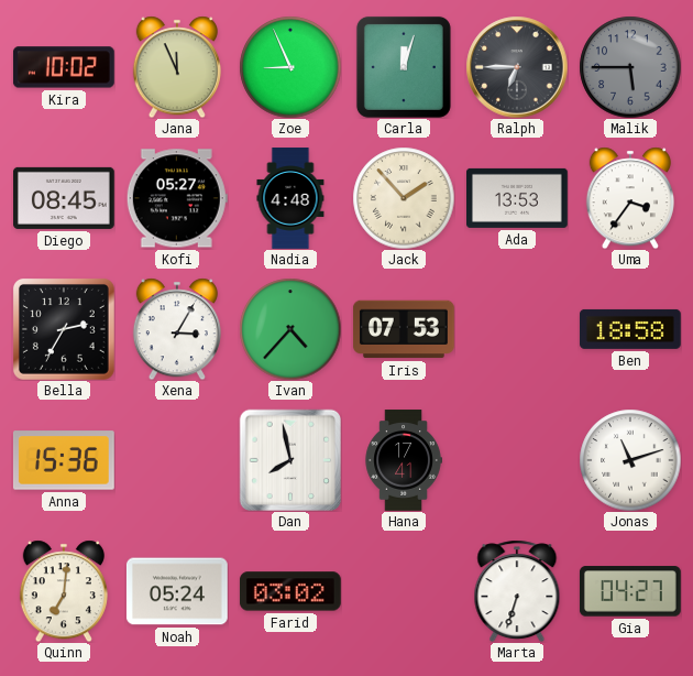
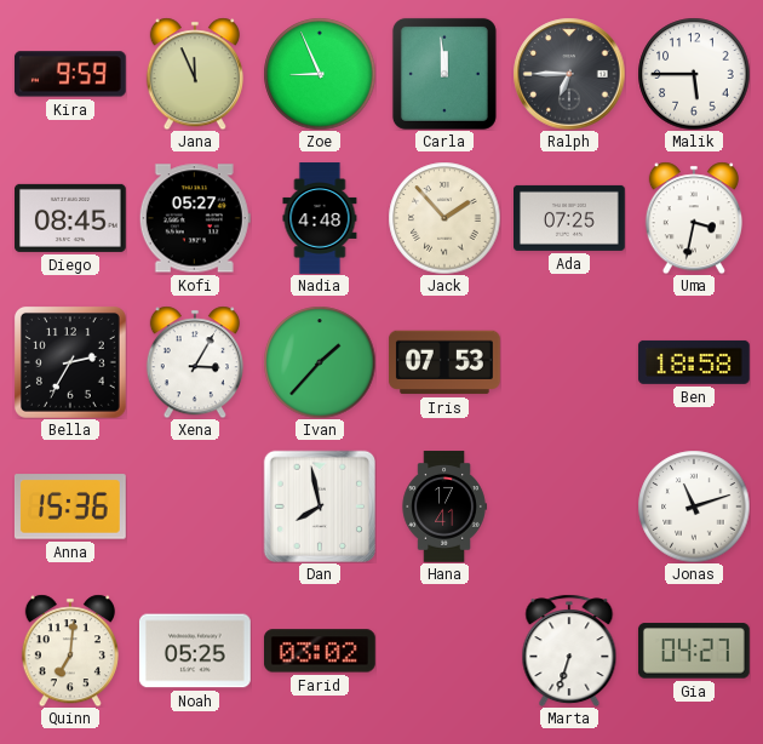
Kira: 10:02 -> 9:59 (70, 74)
Carla: 12:03 -> 11:59 (444, 74)
Malik dial: grey -> white (694, 74)
Ada: 13:53 -> 07:25 (570, 218)
Uma: 3:36 -> 3:32 (694, 218)
Ivan: 4:37 -> 1:37 (320, 362)
Noah: 05:24 -> 05:25 (195, 651)
